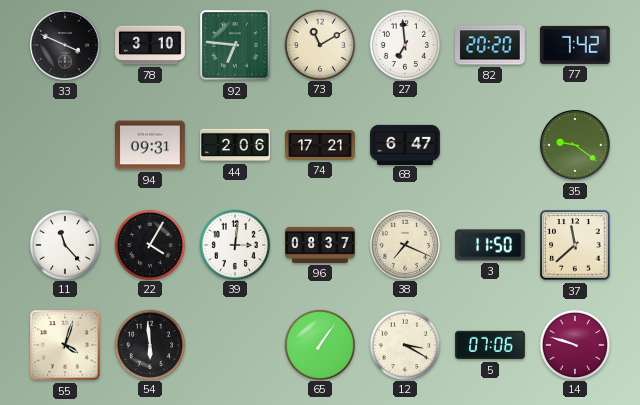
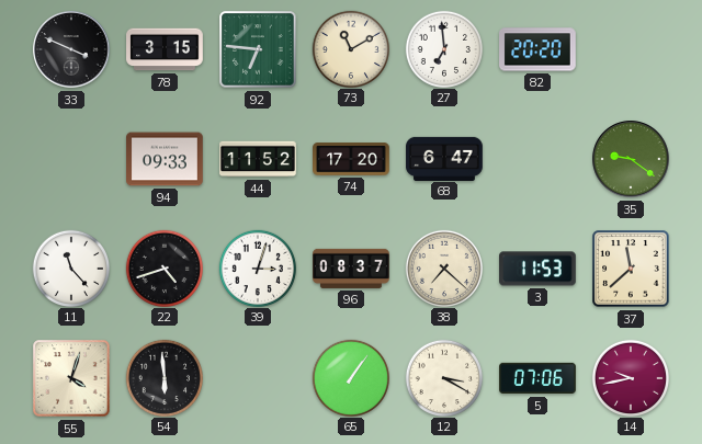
78: 3:10 -> 3:15 (165, 49)
77: 7:42 -> none (576, 45)
94: 09:31 -> 09:33 (165, 159)
44: 2:06 -> 11:52 (258, 159)
74: 17:21 -> 17:20 (351, 159)
22: 4:05 -> 4:42 (163, 267)
39: 3:01 -> 3:03 (257, 267)
38: 7:19 -> 7:22 (443, 267)
3: 11:50 -> 11:53 (539, 269)
14: 9:48 -> 9:43 (630, 377)
